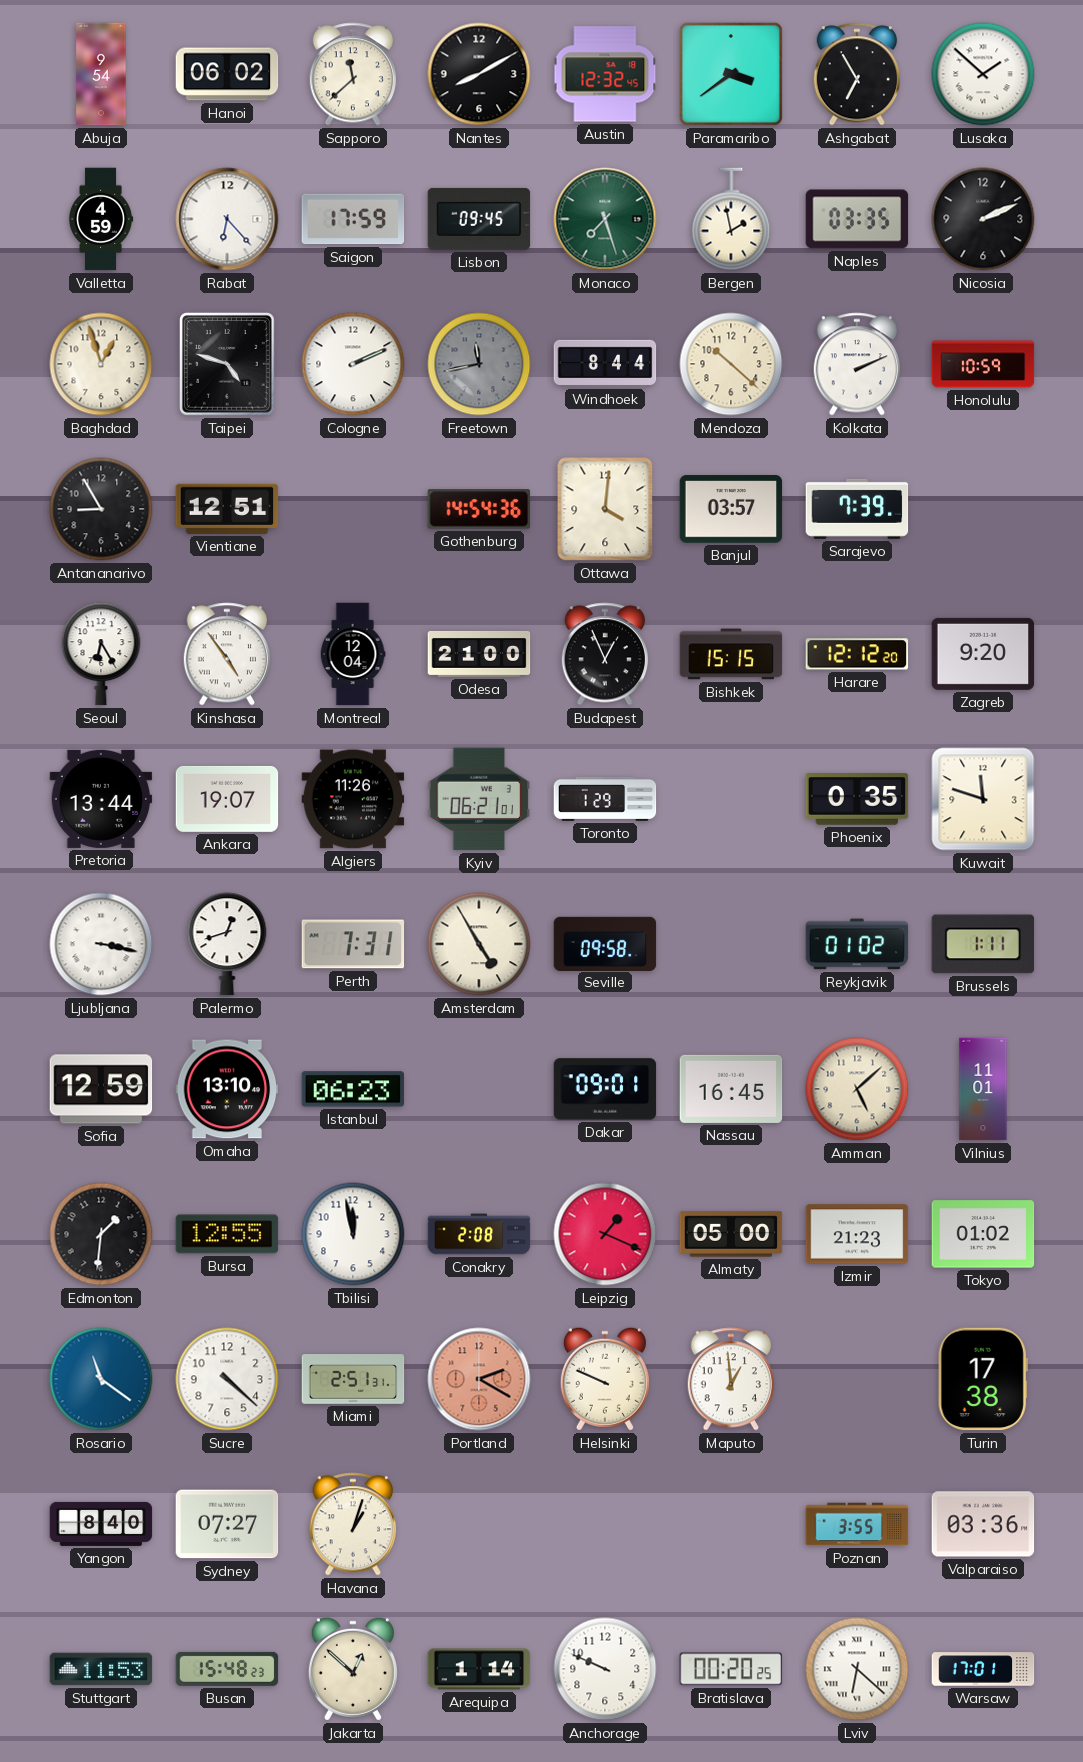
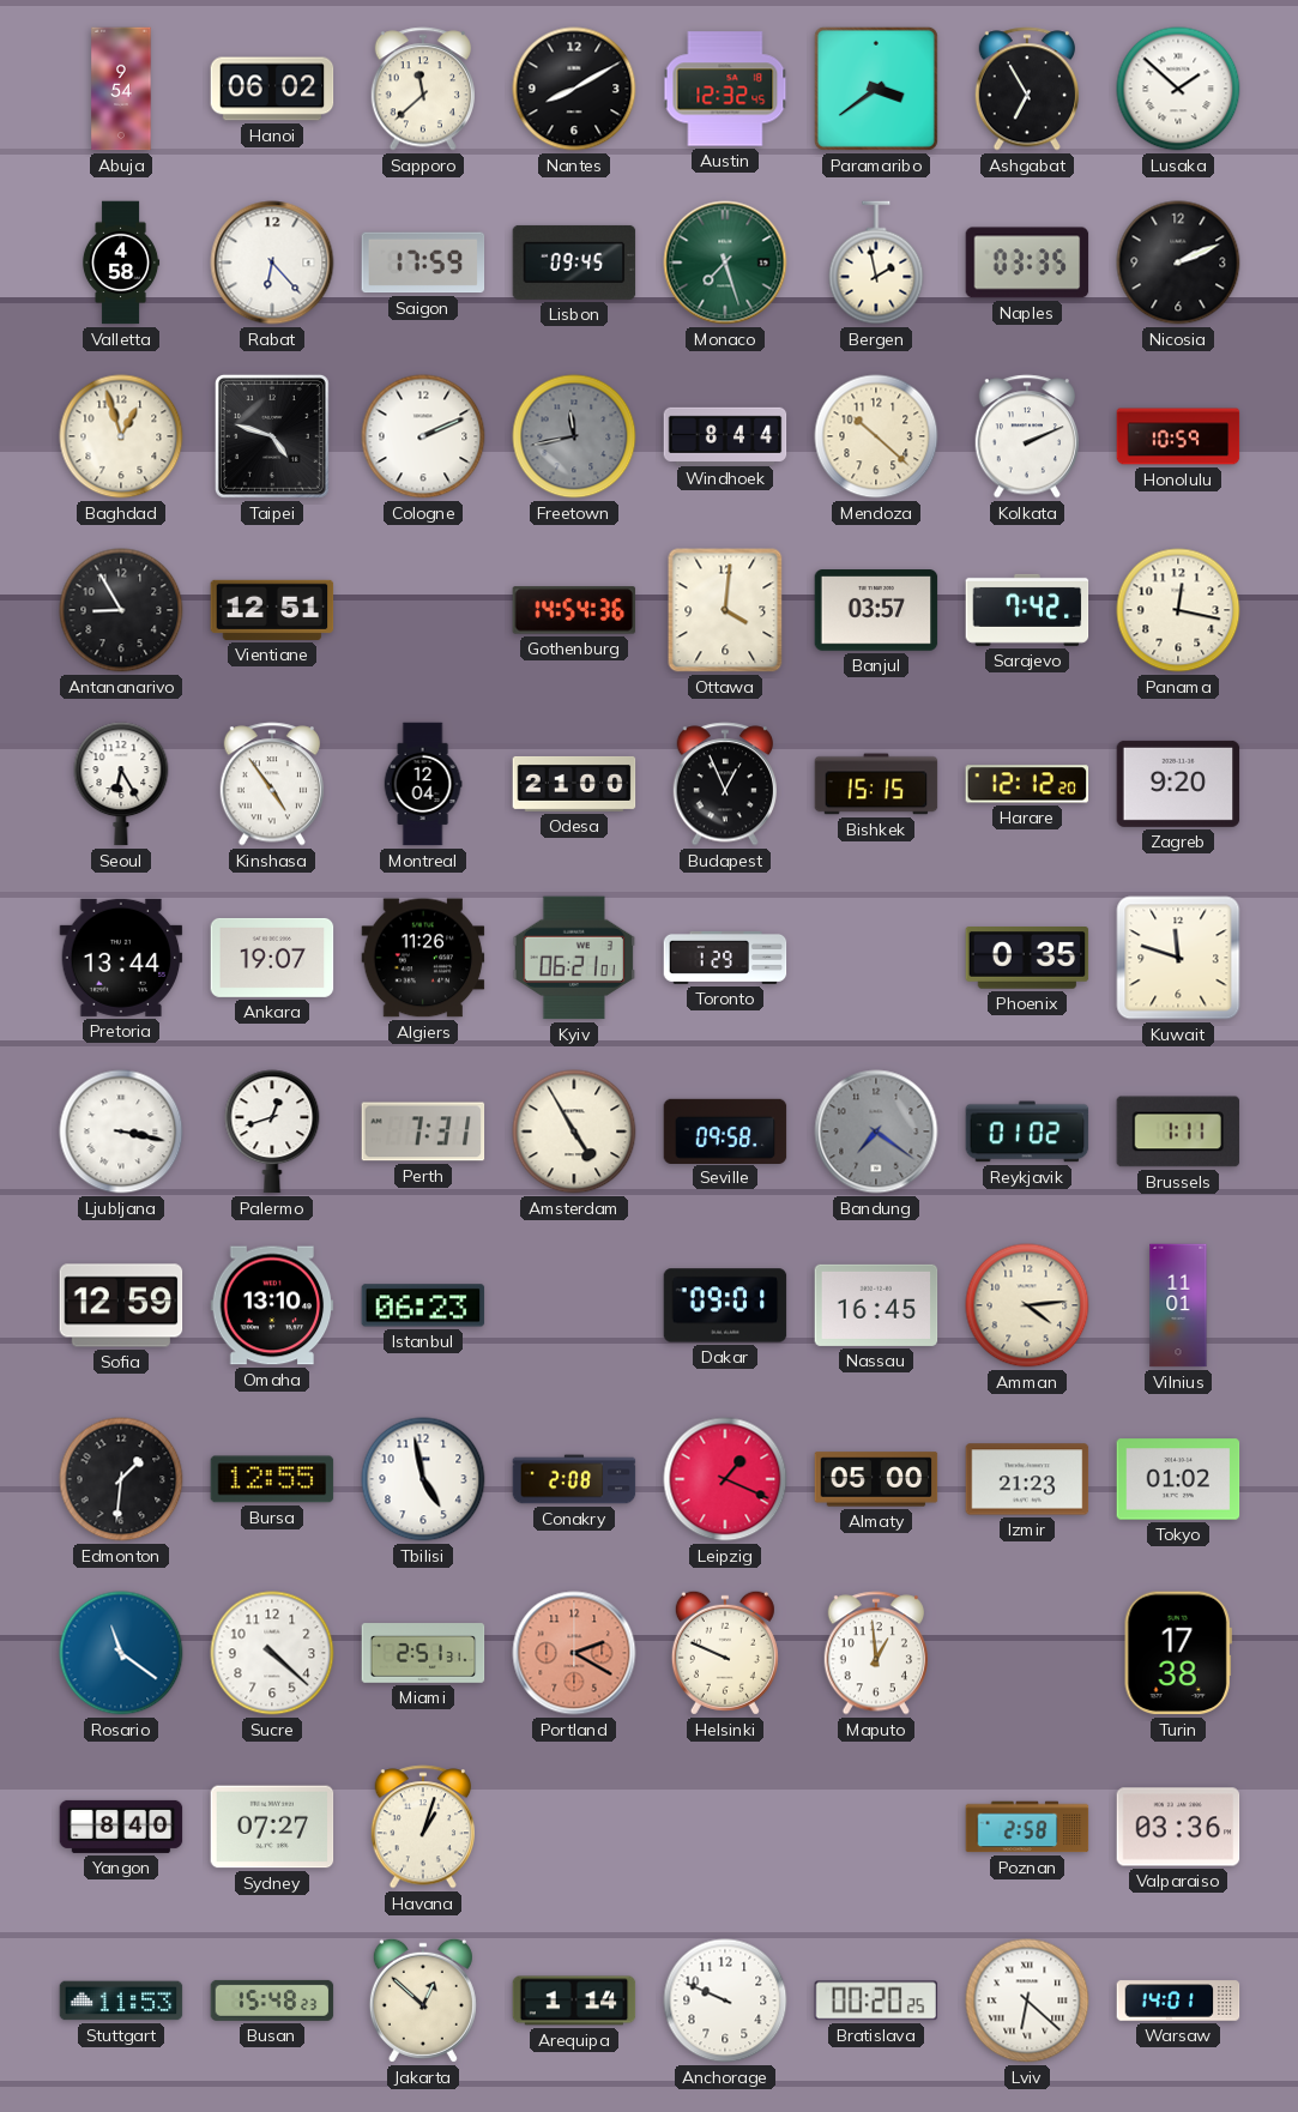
Valletta: 4:59 -> 4:58 (121, 263)
Sarajevo: 7:39 -> 7:42 (1027, 610)
Panama: none -> 12:17 (1178, 610)
Bandung: none -> 7:21 (876, 1132)
Amman: 5:08 -> 4:14 (1027, 1305)
Tbilisi: 11:58 -> 4:58 (423, 1479)
Poznan: 3:55 -> 2:58 (1027, 1827)
Warsaw: 17:01 -> 14:01 (1178, 2001)
